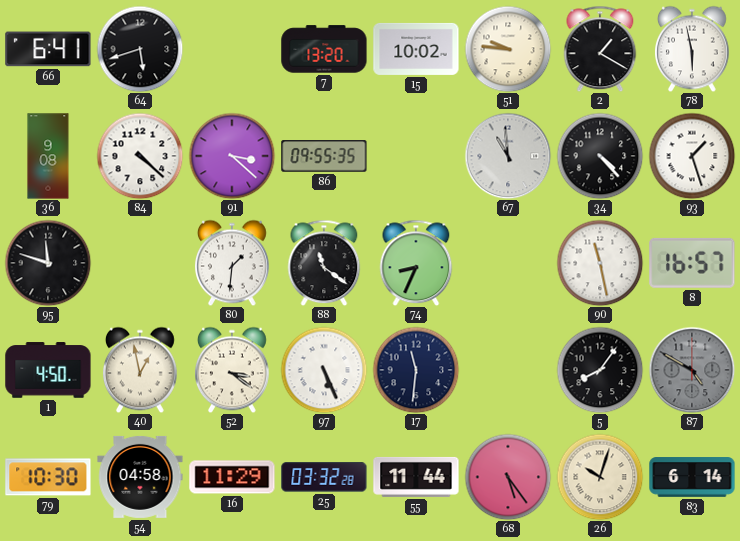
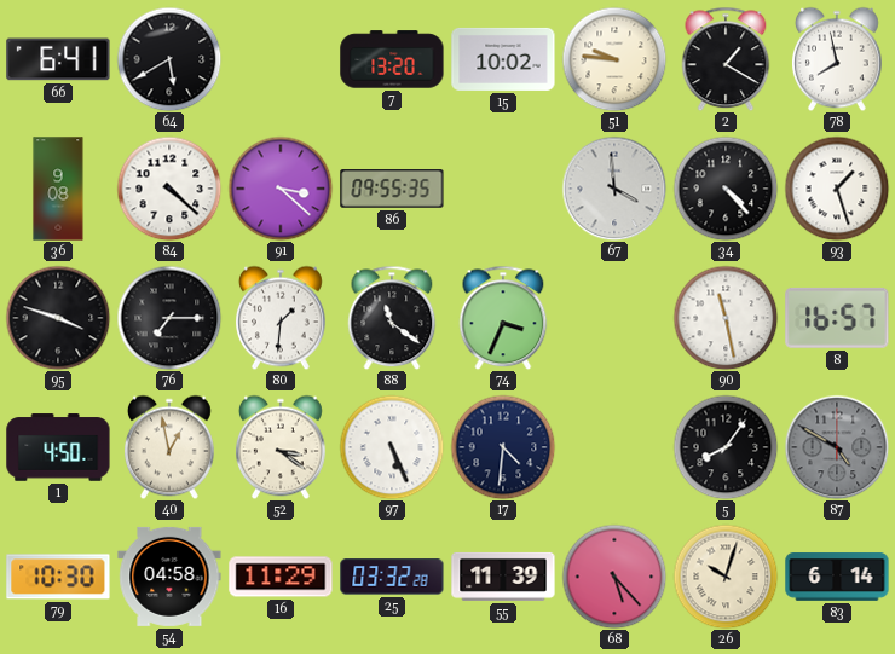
64: 5:42 -> 5:40 (169, 59)
78: 5:58 -> 7:58 (838, 59)
67: 10:59 -> 3:59 (614, 189)
95: 11:48 -> 3:48 (58, 318)
76: none -> 7:15 (169, 318)
74: 8:34 -> 3:34 (503, 318)
17: 11:31 -> 4:31 (503, 447)
55: 11:44 -> 11:39 (503, 577)
68: 5:24 -> 5:23 (614, 577)
